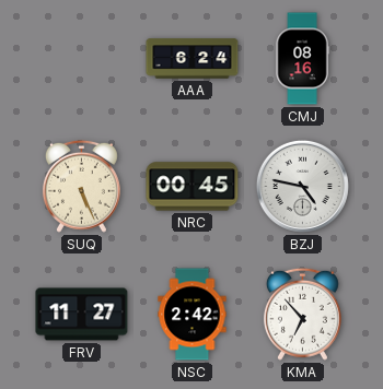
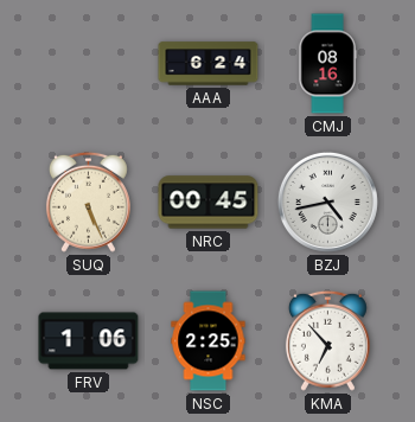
BZJ: 4:47 -> 4:43 (327, 202)
FRV: 11:27 -> 1:06 (89, 341)
NSC: 2:42 -> 2:25 (209, 341)
